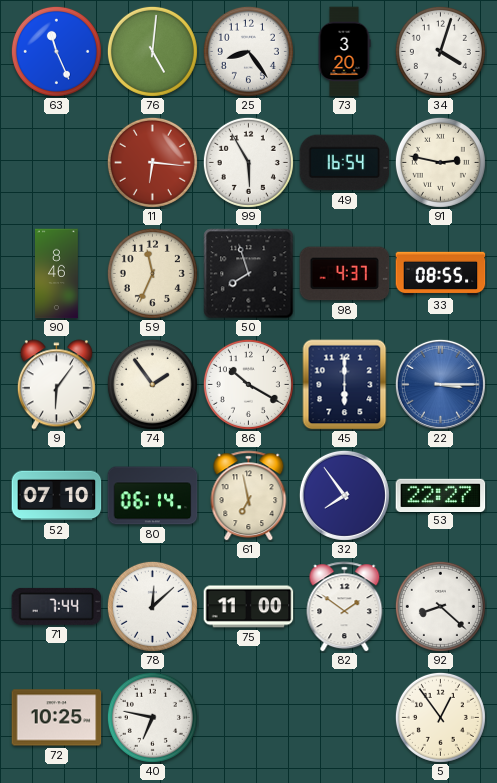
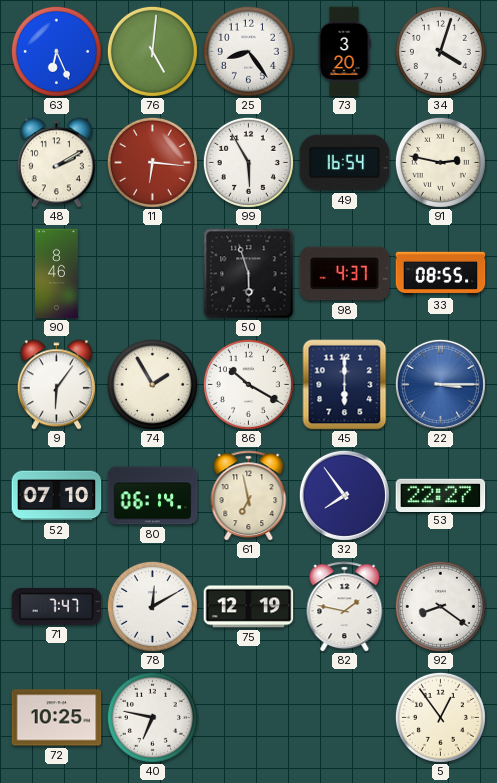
63: 11:26 -> 6:26 (56, 51)
48: none -> 2:10 (56, 163)
59: 11:34 -> none (152, 273)
50: 7:57 -> 5:57 (249, 274)
74: 1:54 -> 1:55 (152, 384)
71: 7:44 -> 7:47 (57, 606)
78: 12:08 -> 12:10 (152, 606)
75: 11:00 -> 12:19 (249, 607)
82: 1:51 -> 1:47 (345, 607)
92: 8:22 -> 8:21 (440, 606)
